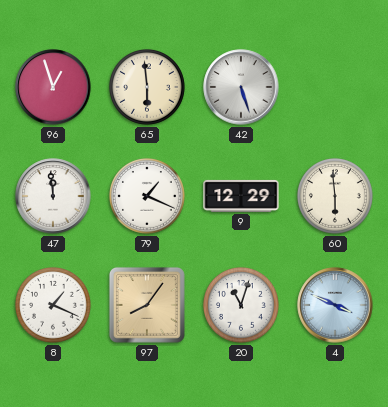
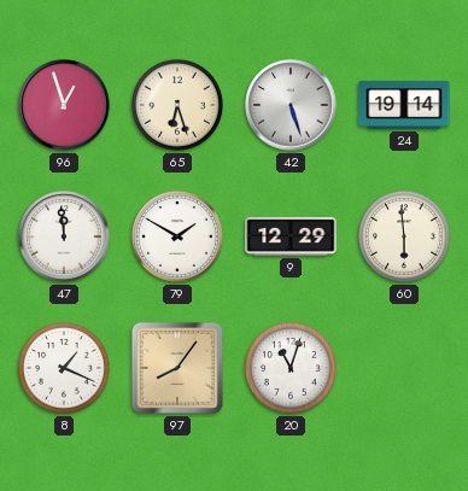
65: 5:59 -> 6:27 (177, 105)
24: none -> 19:14 (404, 105)
79: 1:19 -> 1:50 (177, 236)
4: 3:49 -> none (335, 305)
